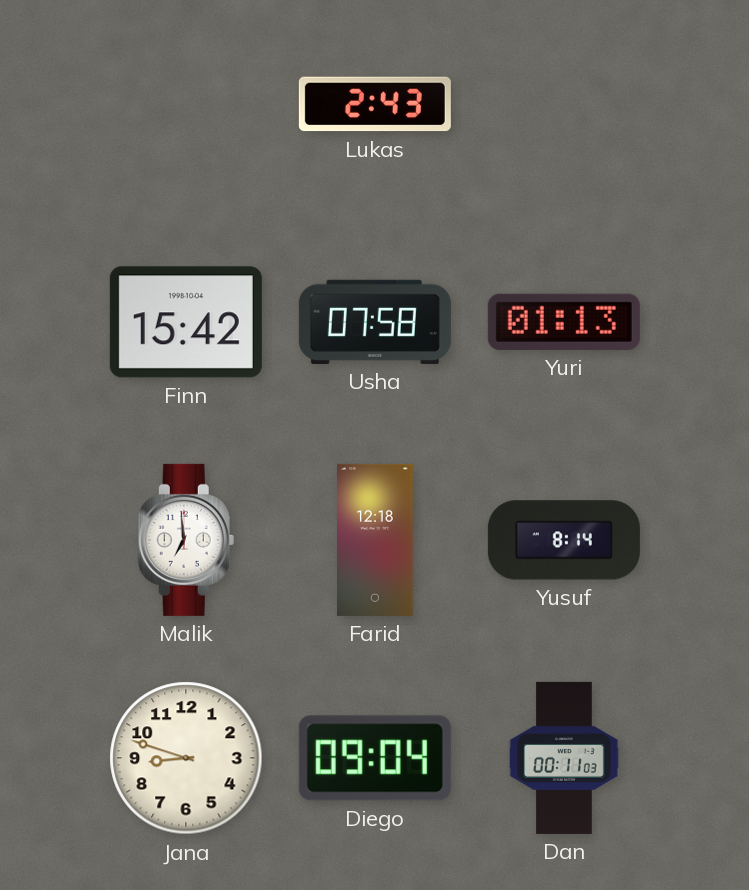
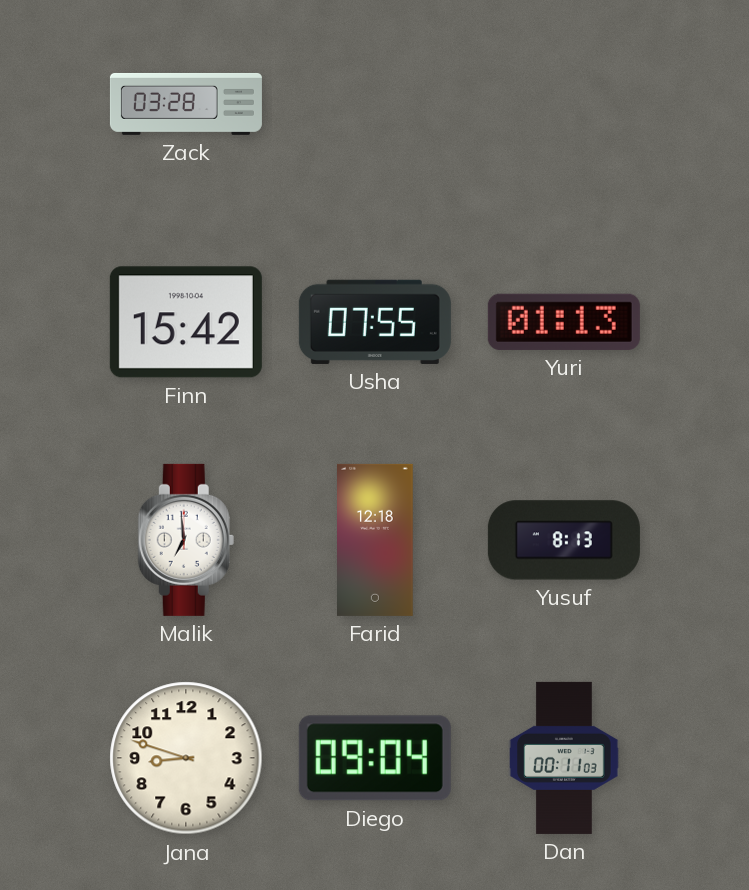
Zack: none -> 03:28 (186, 104)
Lukas: 2:43 -> none (375, 104)
Usha: 07:58 -> 07:55 (375, 322)
Yusuf: 8:14 -> 8:13 (564, 540)
